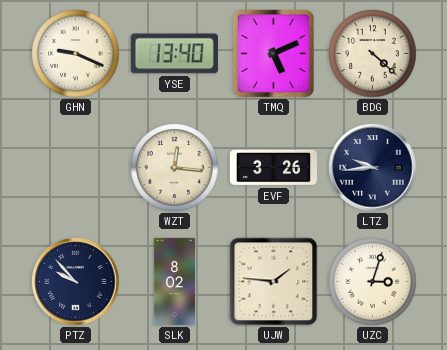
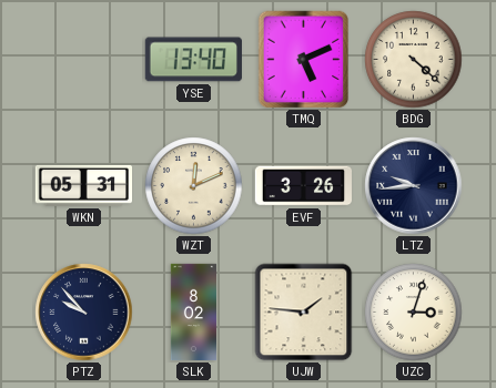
GHN: 9:19 -> none (76, 54)
WKN: none -> 05:31 (83, 185)
WZT: 12:16 -> 12:11 (194, 186)
